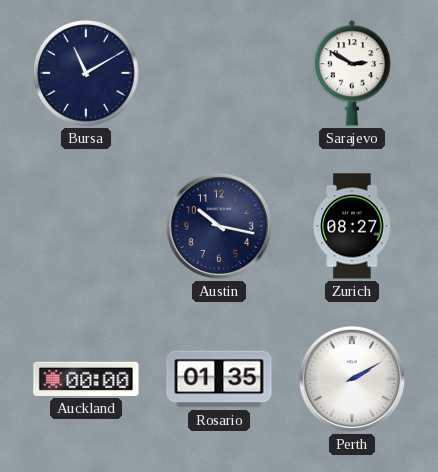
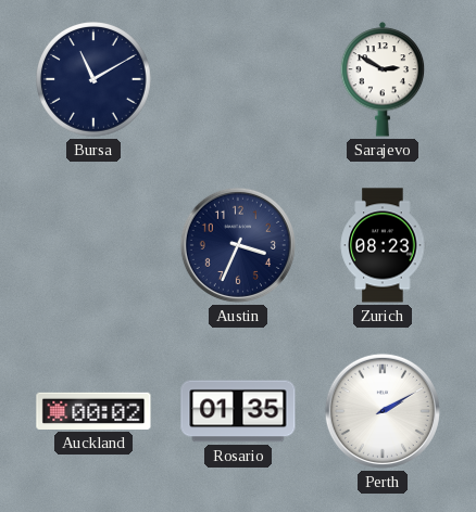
Austin: 10:17 -> 3:34 (238, 245)
Zurich: 08:27 -> 08:23 (383, 245)
Auckland: 00:00 -> 00:02 (93, 411)
